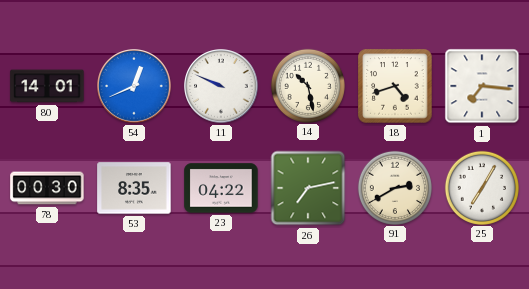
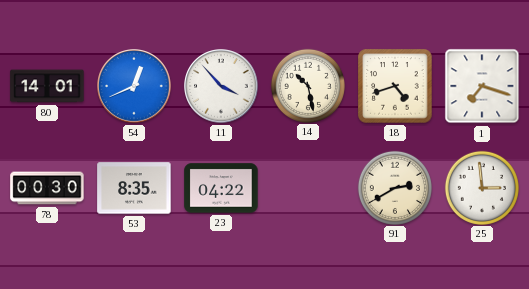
11: 9:49 -> 3:53 (221, 86)
1: 7:16 -> 7:18 (482, 86)
26: 7:13 -> none (308, 188)
25: 7:05 -> 2:59 (481, 187)
